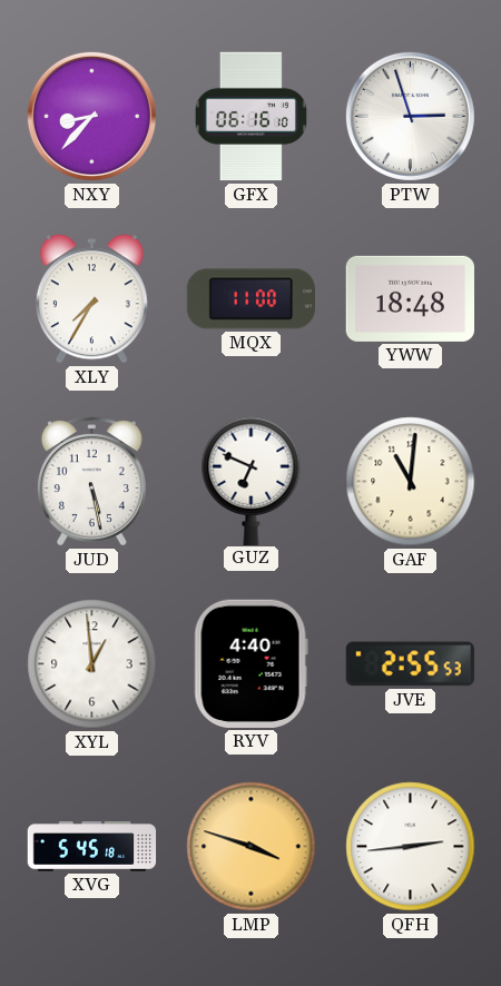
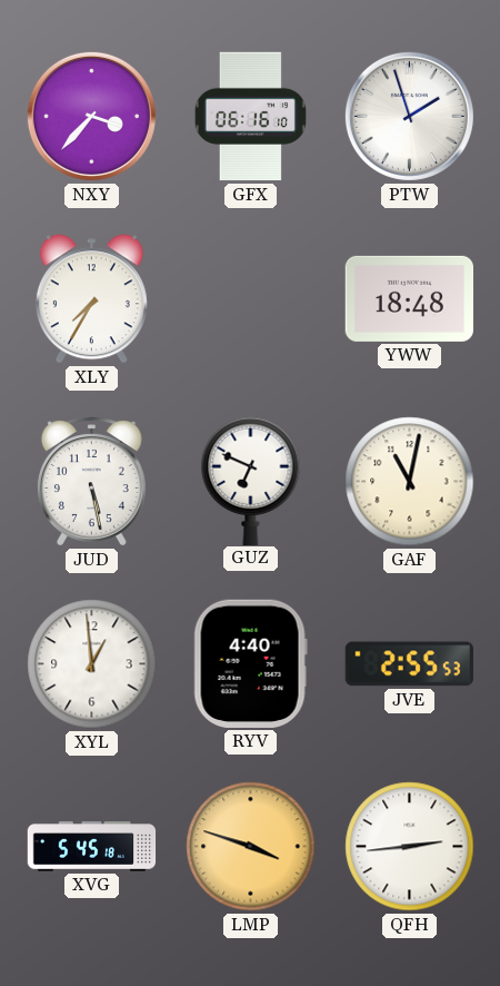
NXY: 8:37 -> 3:37 (91, 116)
PTW: 2:57 -> 1:57 (409, 116)
MQX: 11:00 -> none (250, 299)
GAF: 11:01 -> 11:02 (410, 482)
